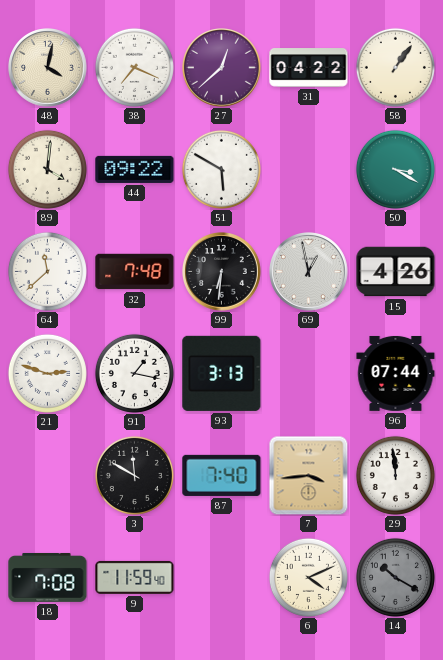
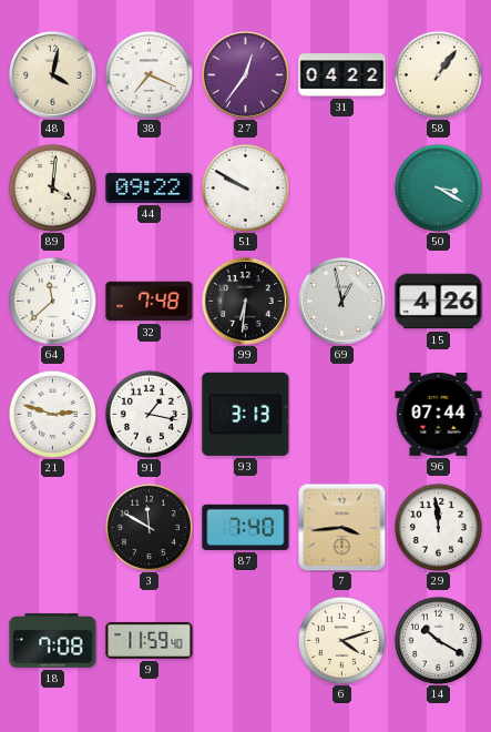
27: 12:38 -> 12:36 (246, 75)
51: 5:50 -> 9:50 (245, 187)
6: 4:11 -> 4:12 (341, 640)
14 dial: grey -> white (438, 640)
